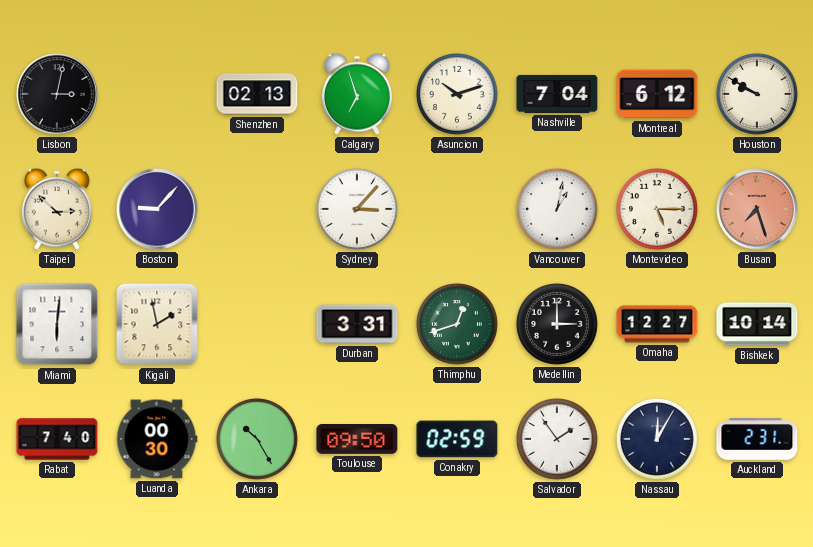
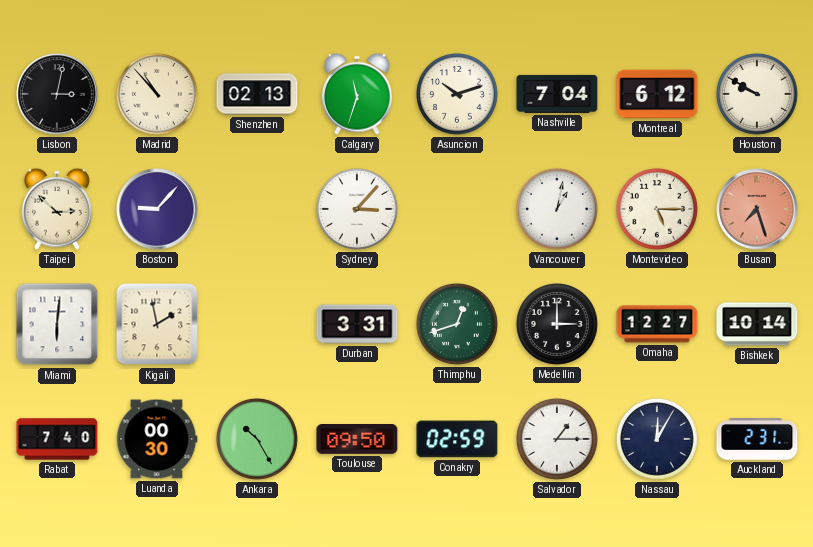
Madrid: none -> 10:53 (157, 94)
Calgary: 6:57 -> 11:33 (357, 94)
Salvador: 1:54 -> 1:15 (557, 439)
